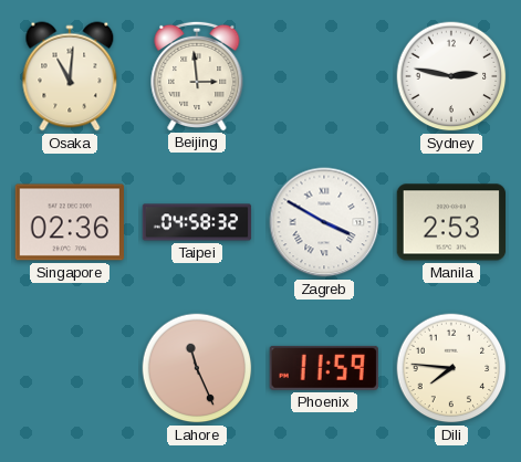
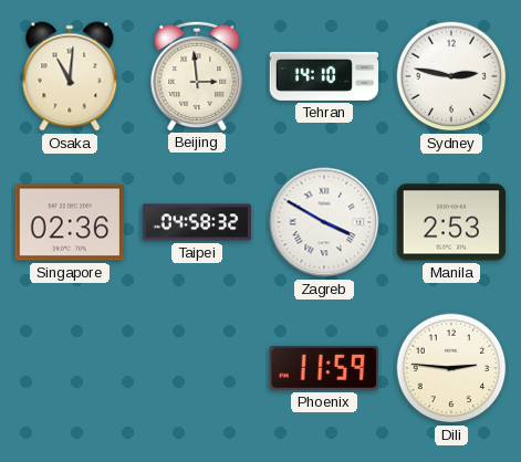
Tehran: none -> 14:10 (324, 76)
Lahore: 11:26 -> none (197, 368)
Dili: 7:46 -> 2:46 (451, 368)
